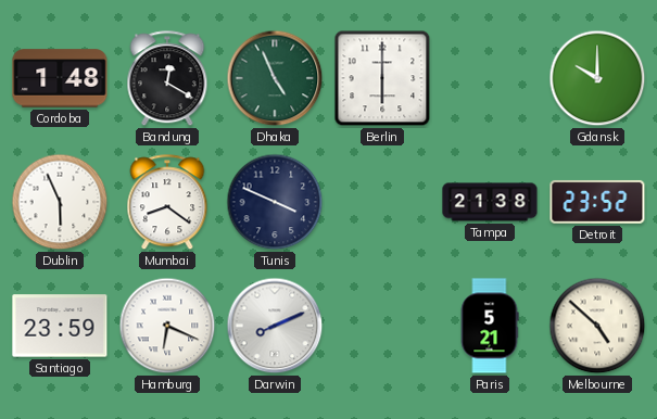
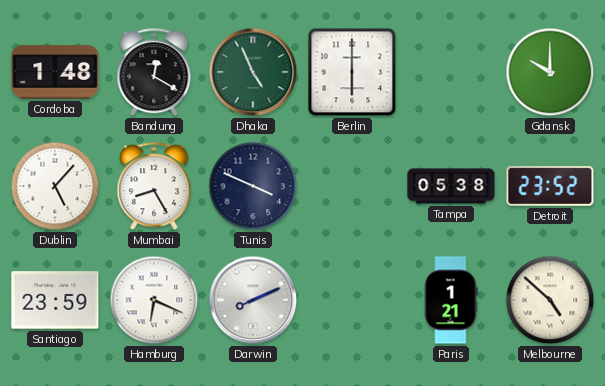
Dublin: 5:56 -> 5:07 (55, 186)
Mumbai: 8:21 -> 8:25 (154, 187)
Tampa: 21:38 -> 05:38 (451, 186)
Paris: 5:21 -> 1:21 (451, 300)
